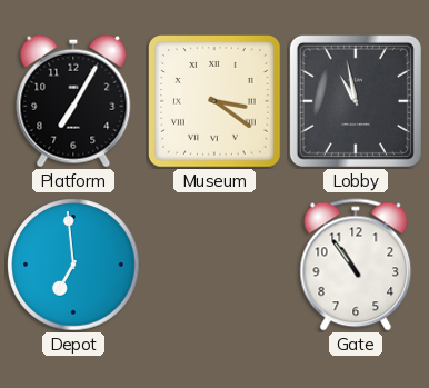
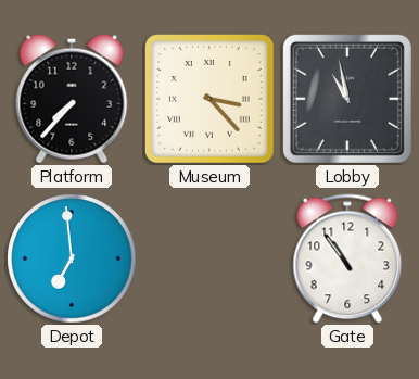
Platform: 7:05 -> 7:37 (72, 99)
Museum: 3:21 -> 3:23 (210, 99)
